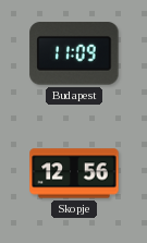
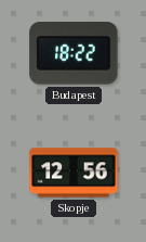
Budapest: 11:09 -> 18:22 (74, 53)
